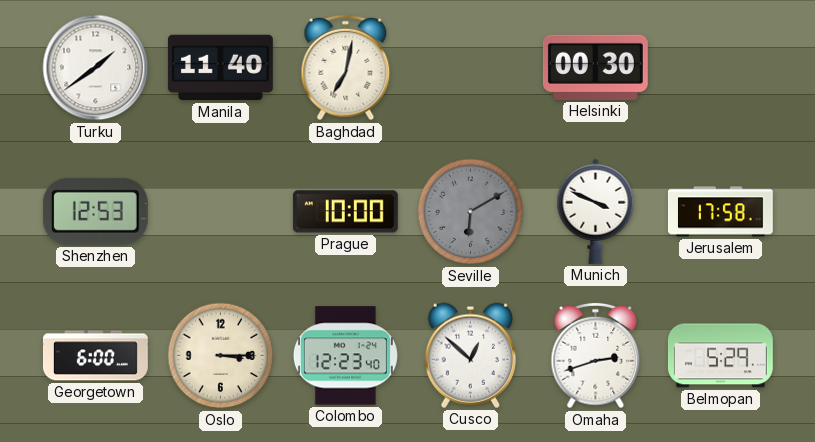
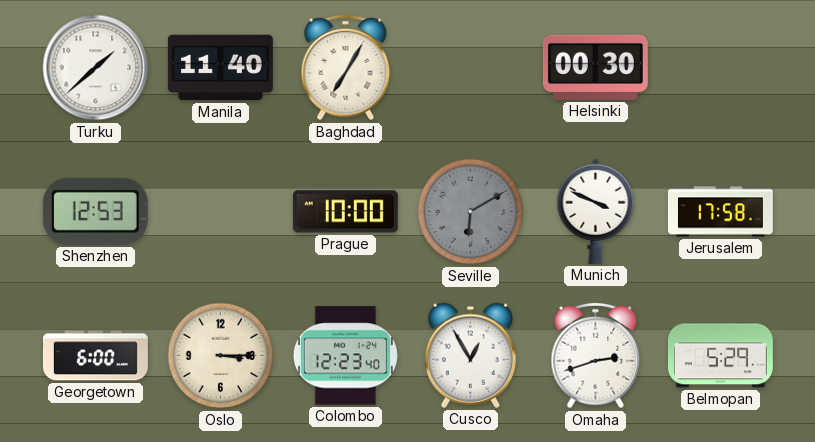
Turku: 1:39 -> 1:38 (96, 68)
Baghdad: 7:02 -> 7:05 (346, 68)
Cusco: 12:52 -> 12:55 (470, 355)
